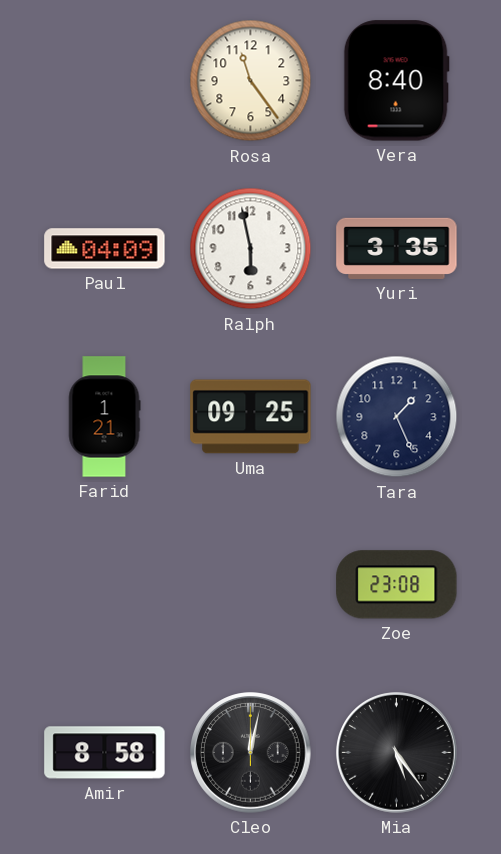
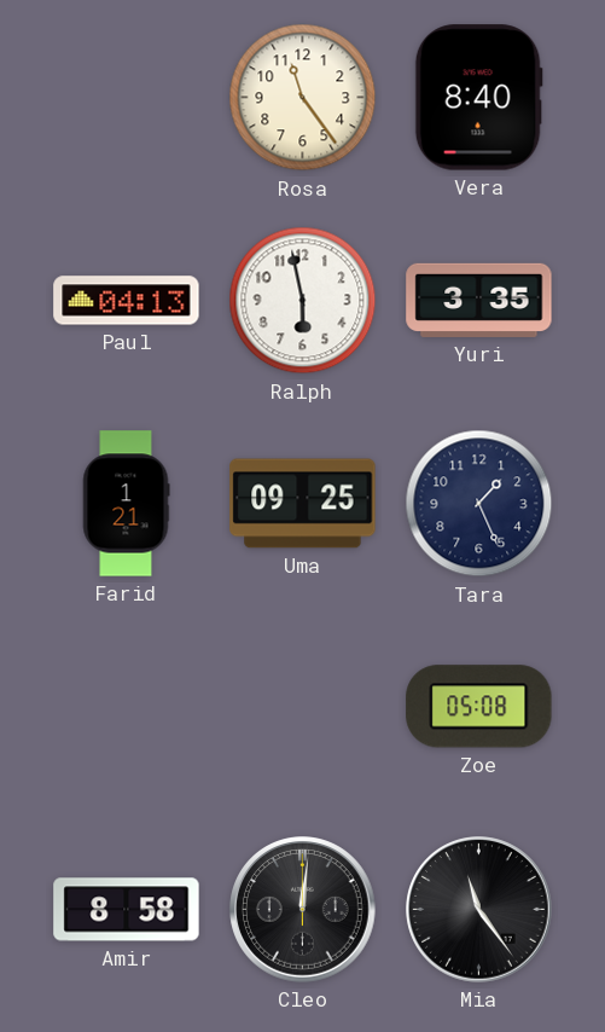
Paul: 04:09 -> 04:13 (127, 301)
Zoe: 23:08 -> 05:08 (479, 707)
Cleo: 12:02 -> 12:01 (303, 910)
Mia: 5:24 -> 11:24 (479, 910)
